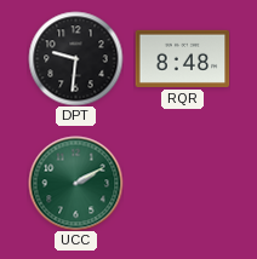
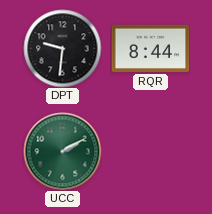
RQR: 8:48 -> 8:44 (150, 48)
